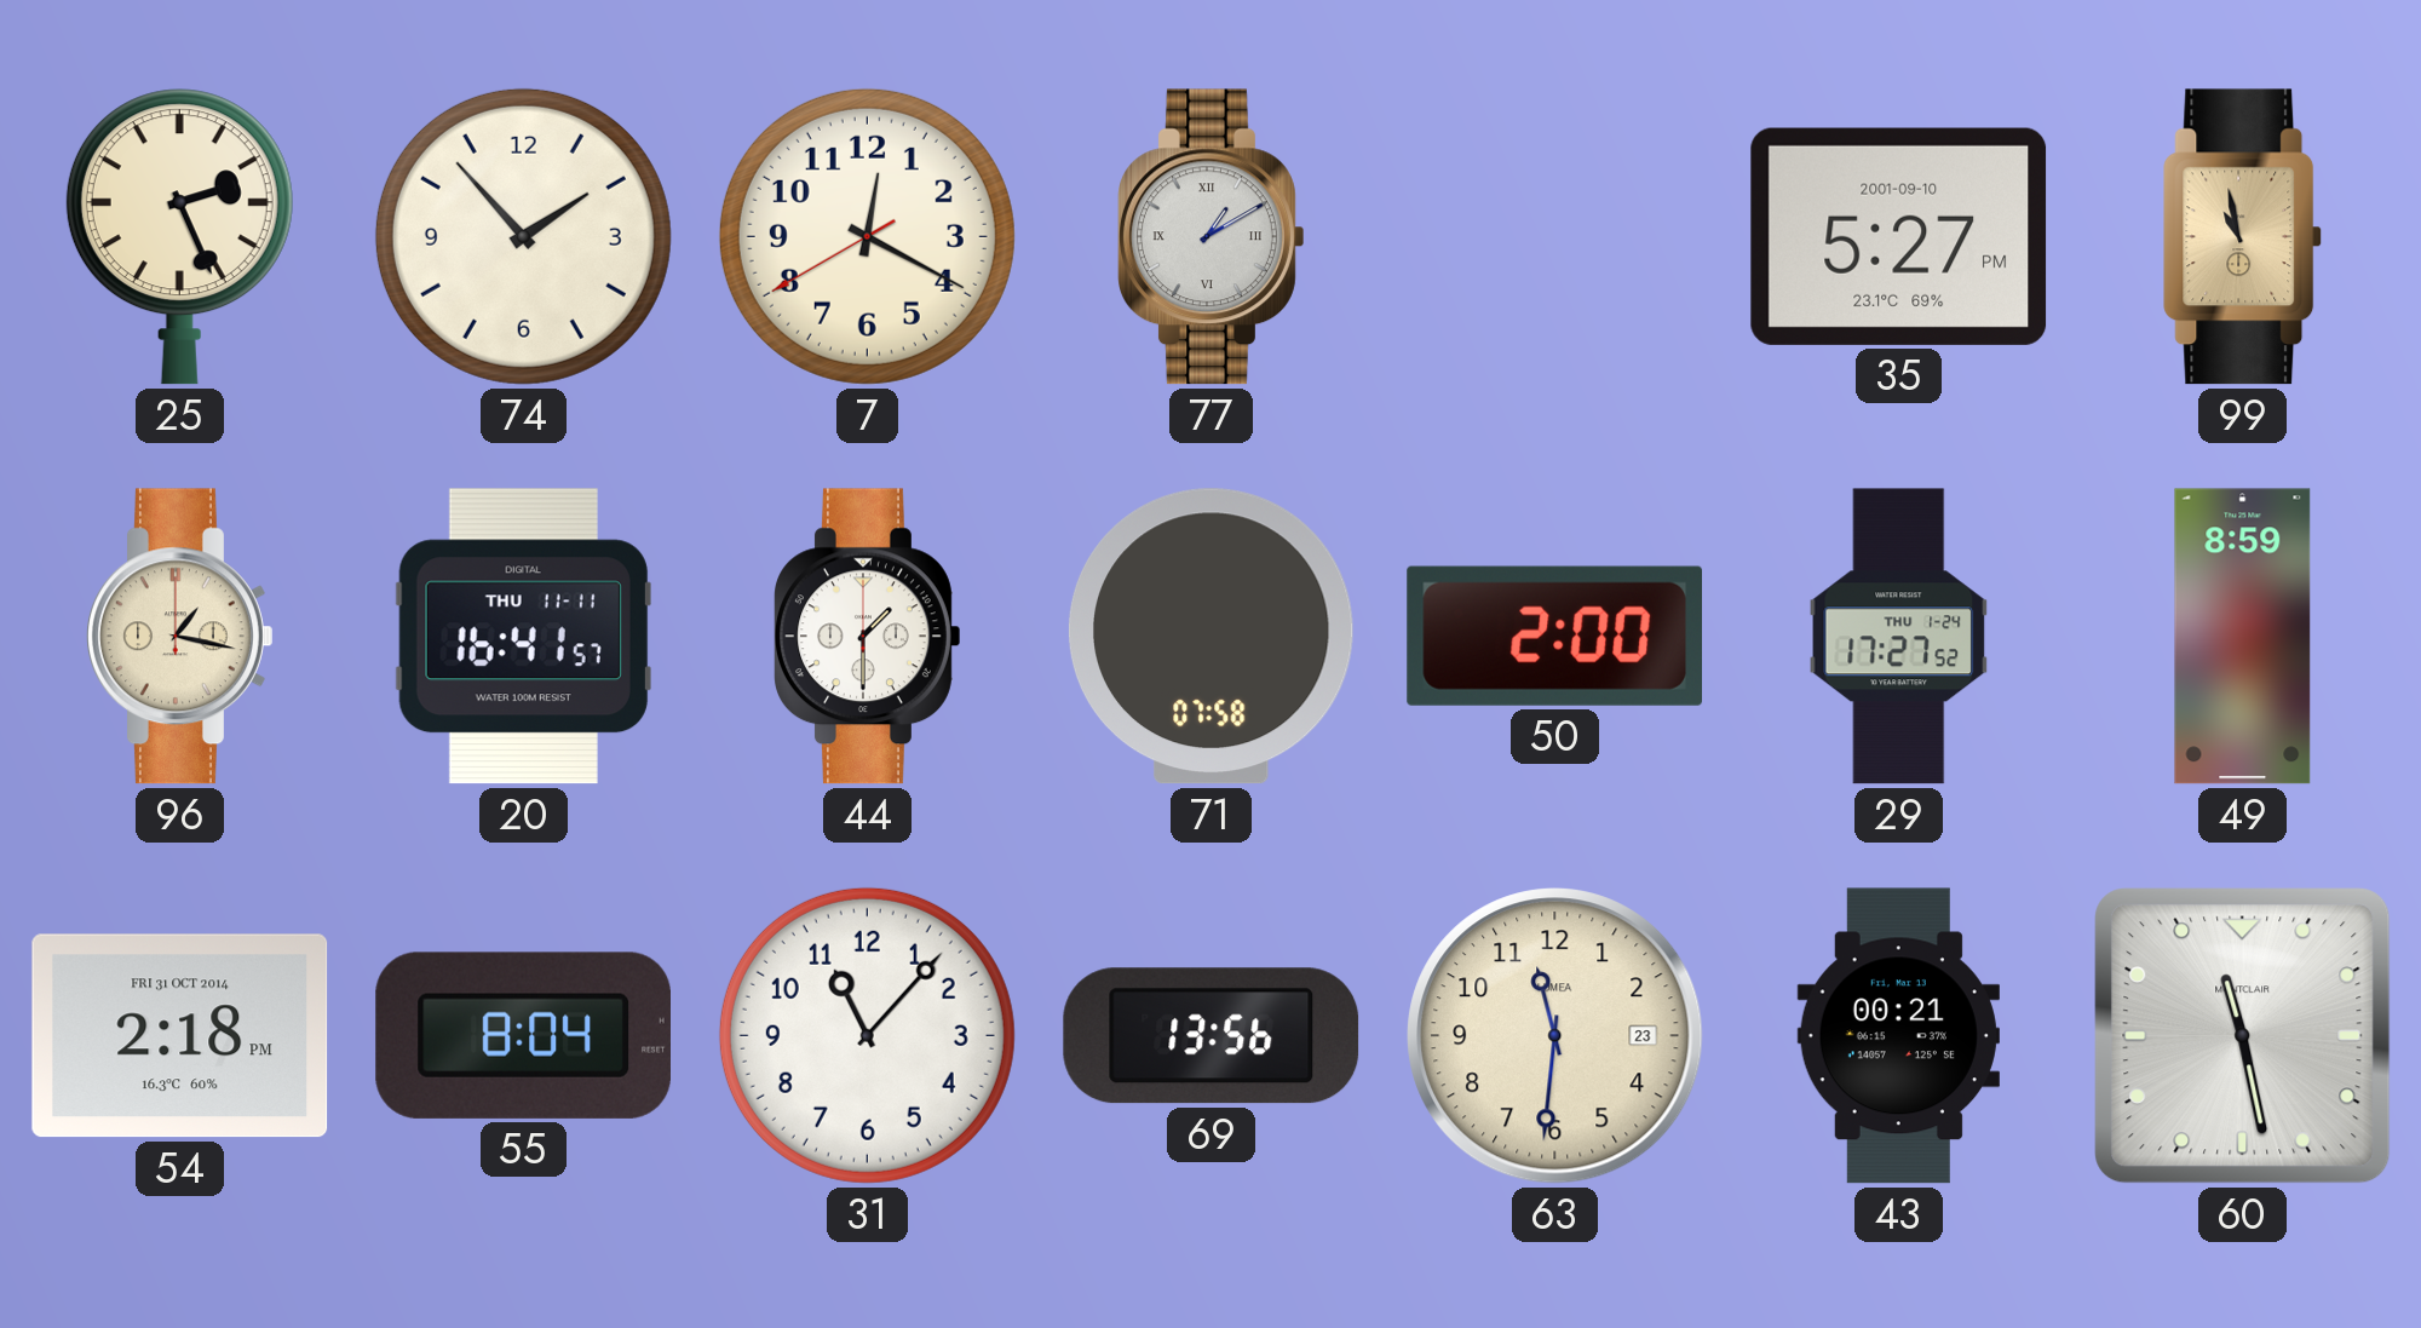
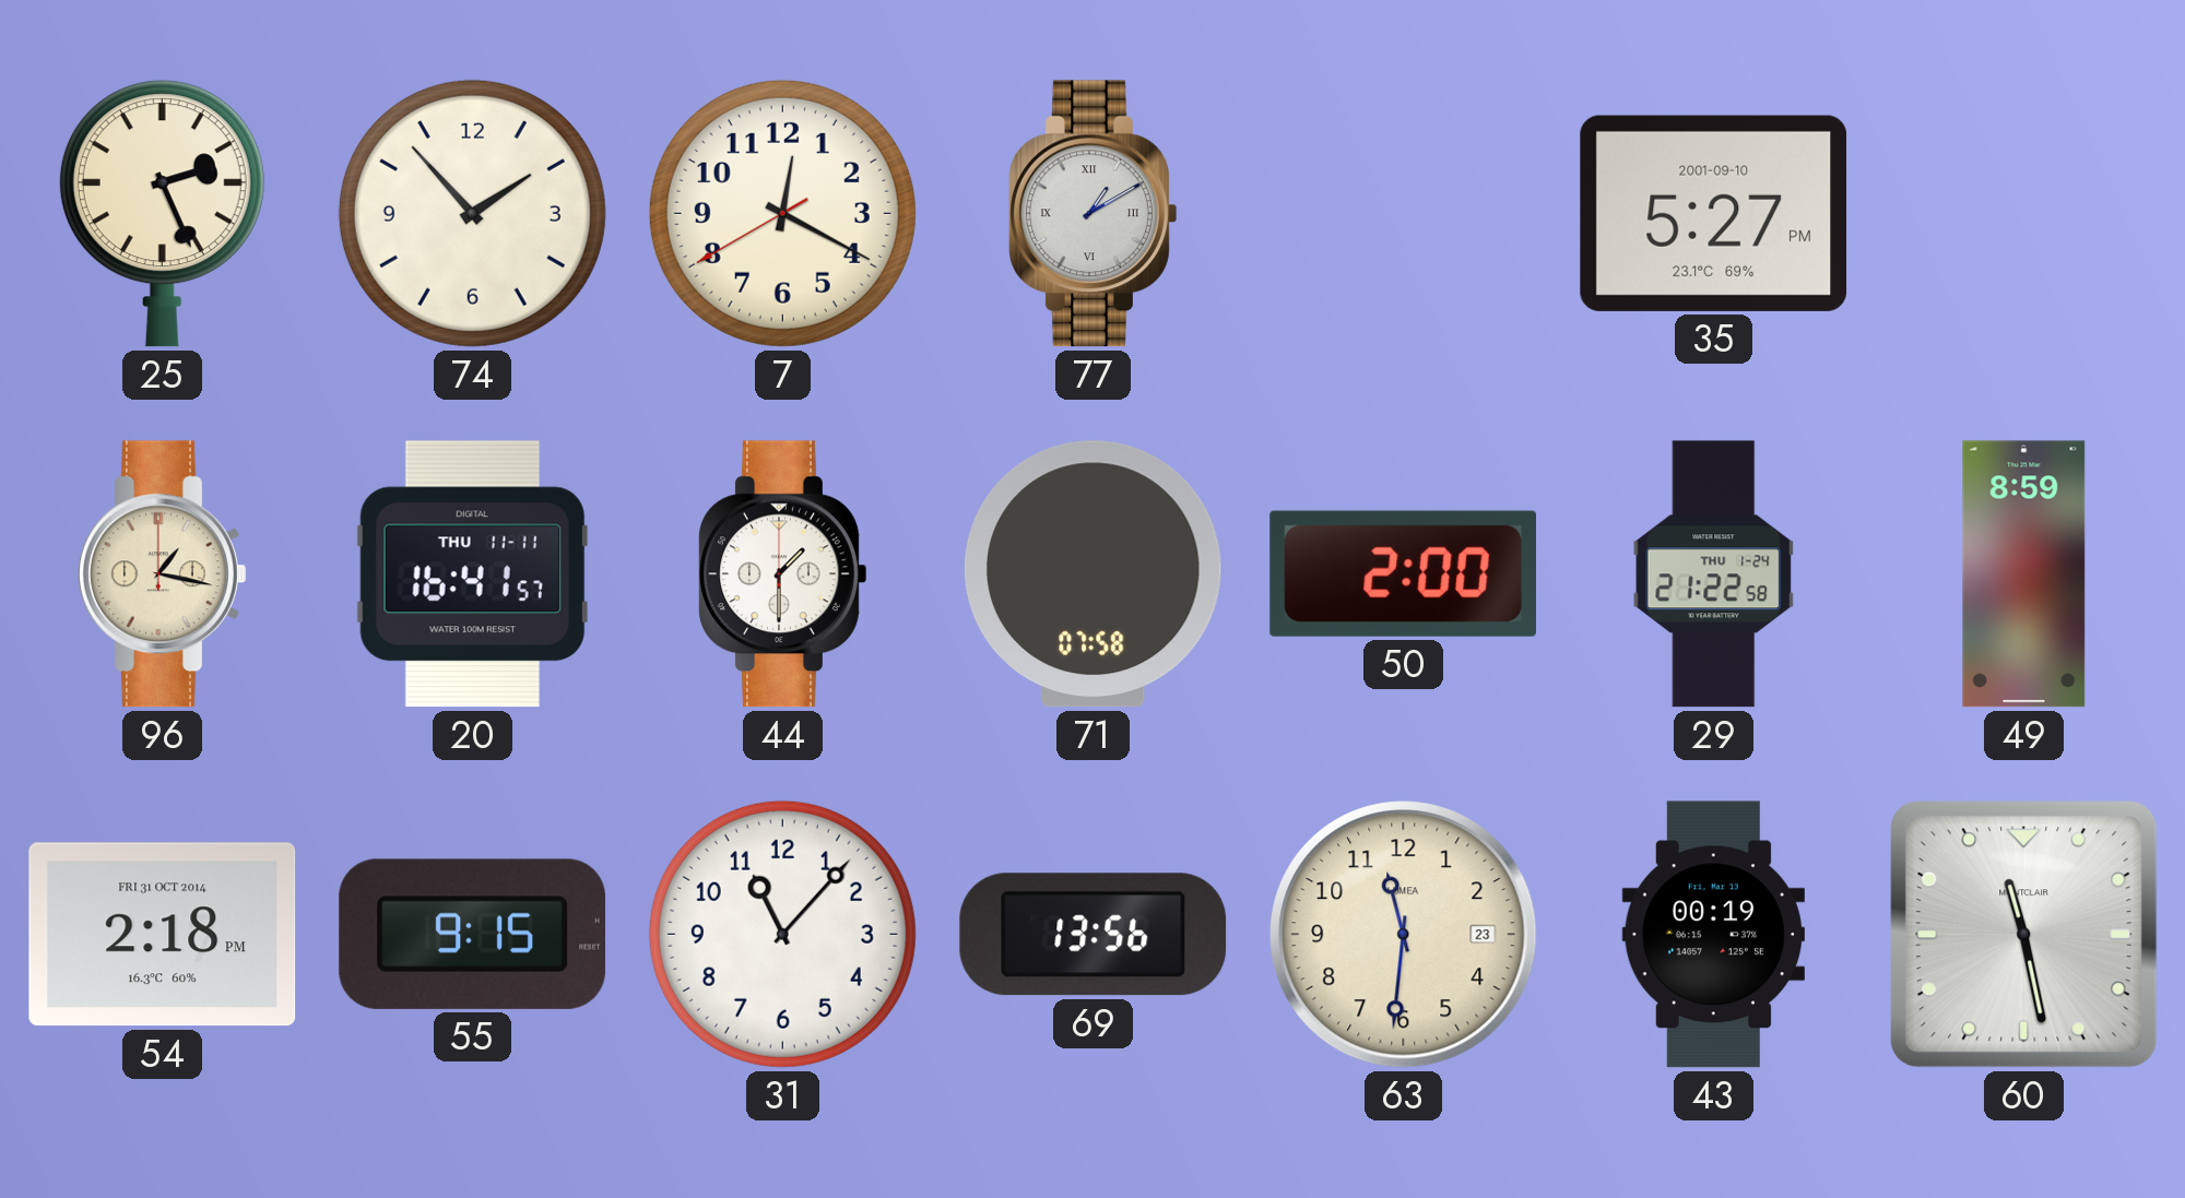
99: 10:58 -> none (2243, 237)
29: 17:27 -> 21:22 (1714, 574)
55: 8:04 -> 9:15 (472, 934)
43: 00:21 -> 00:19 (1713, 935)
